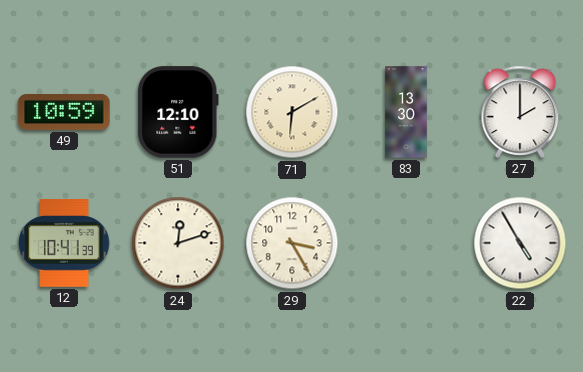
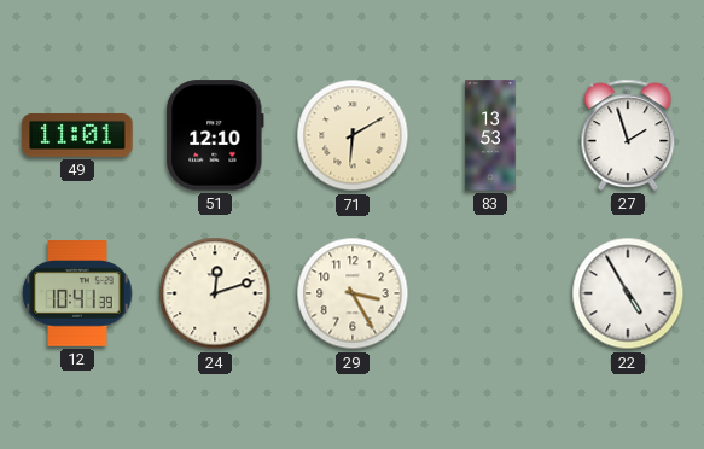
49: 10:59 -> 11:01 (77, 135)
83: 13:30 -> 13:53 (490, 135)
27: 2:00 -> 1:57 (628, 135)
